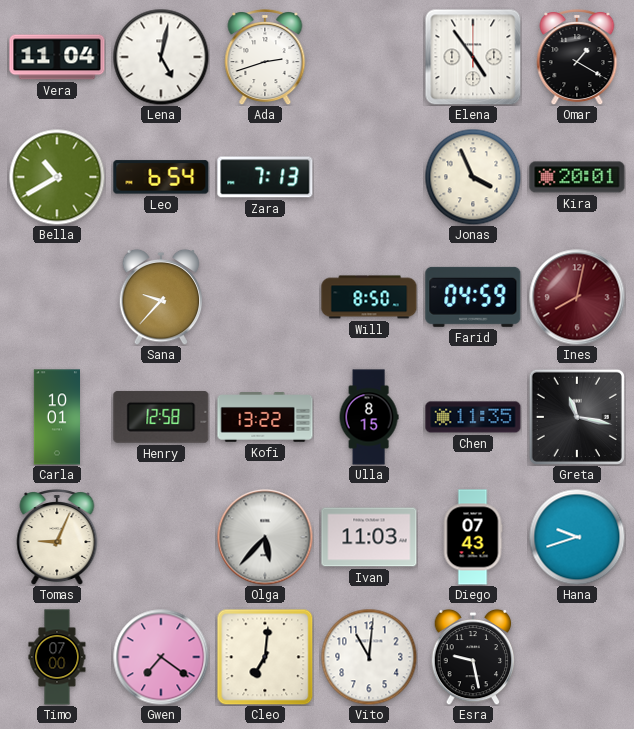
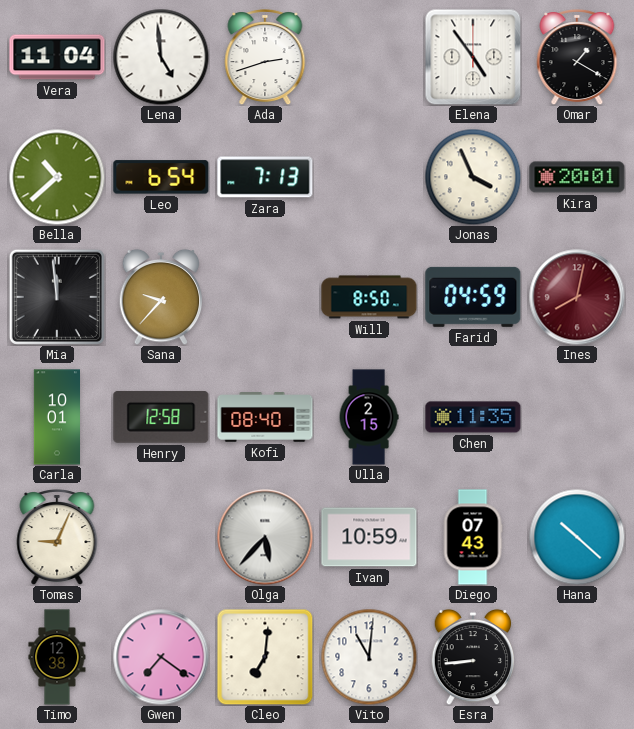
Lena: 5:02 -> 4:59 (161, 57)
Bella: 10:40 -> 10:38 (57, 177)
Mia: none -> 11:59 (57, 297)
Kofi: 13:22 -> 08:40 (265, 417)
Ulla: 8:15 -> 2:15 (369, 417)
Greta: 11:17 -> none (577, 417)
Ivan: 11:03 -> 10:59 (369, 537)
Hana: 9:42 -> 10:22 (577, 537)
Timo: 07:00 -> 12:38 (57, 657)
Esra: 9:28 -> 8:44 (473, 657)
